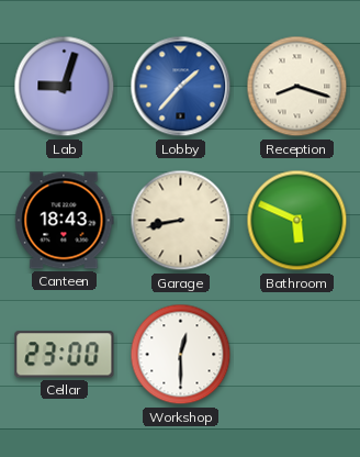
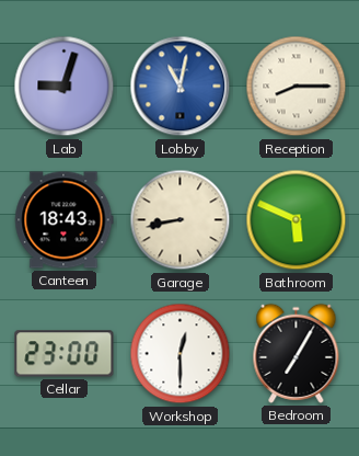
Lobby: 1:37 -> 11:02 (181, 87)
Reception: 8:18 -> 8:15 (297, 87)
Bedroom: none -> 7:05 (297, 353)
